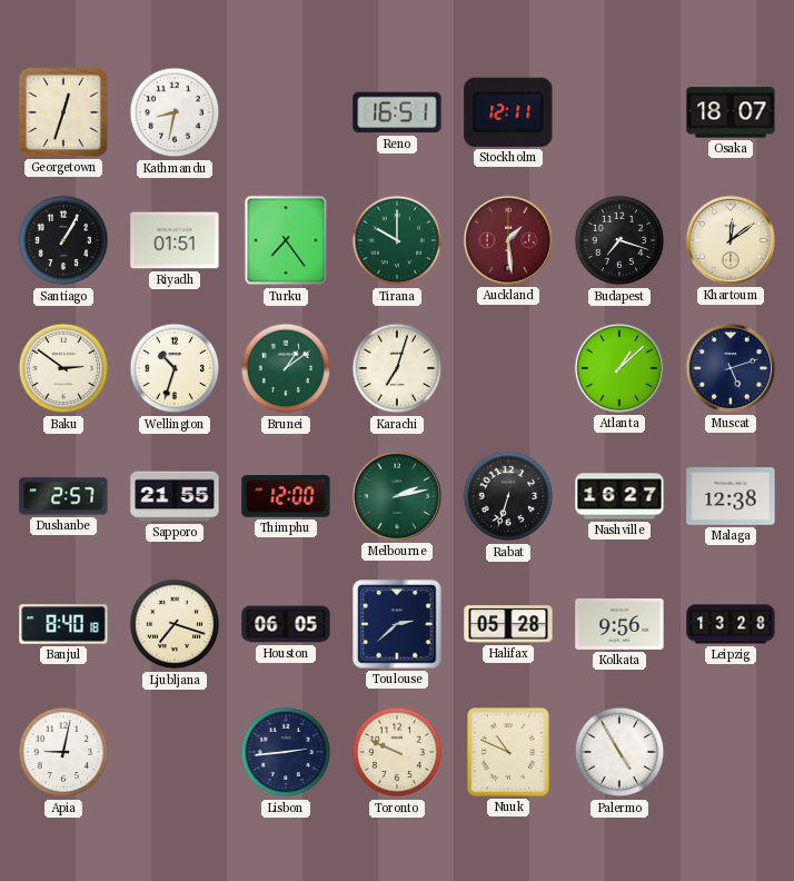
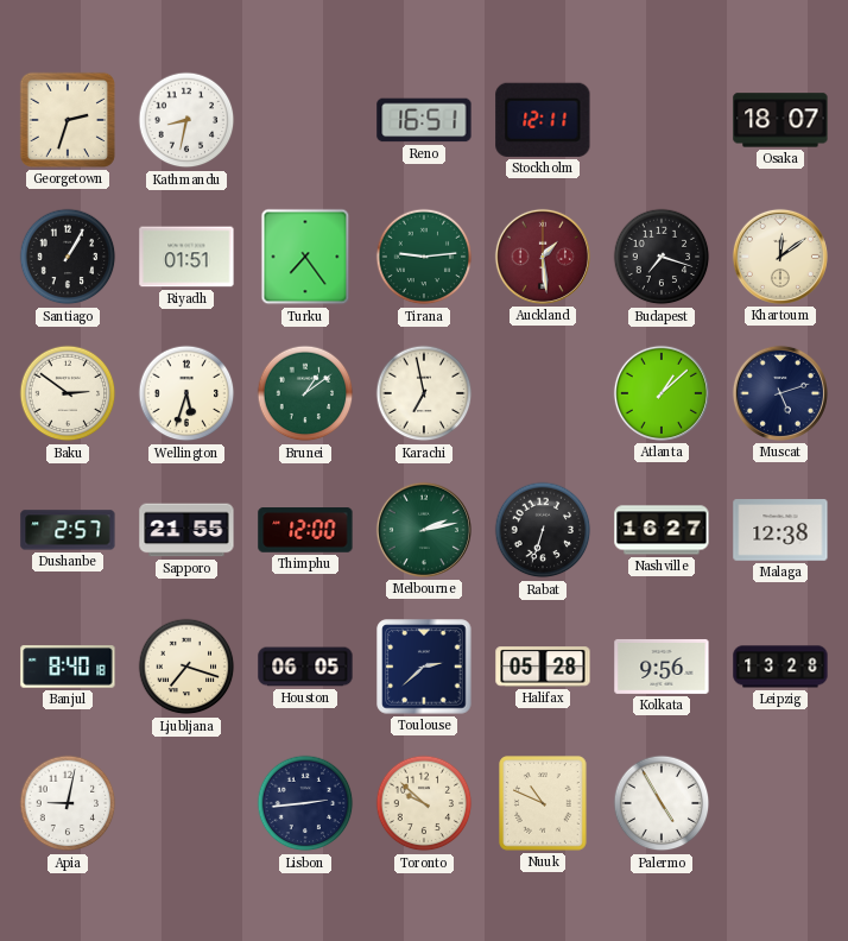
Georgetown: 12:33 -> 2:33 (68, 120)
Tirana: 10:00 -> 9:14 (424, 257)
Wellington: 10:33 -> 5:33 (186, 393)
Karachi: 7:03 -> 6:58 (424, 393)
Toronto: 9:49 -> 9:52 (424, 803)
